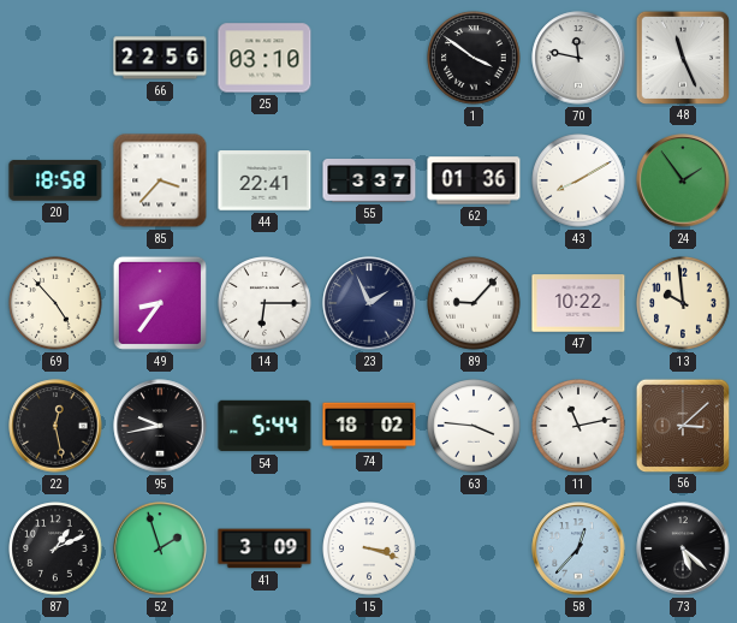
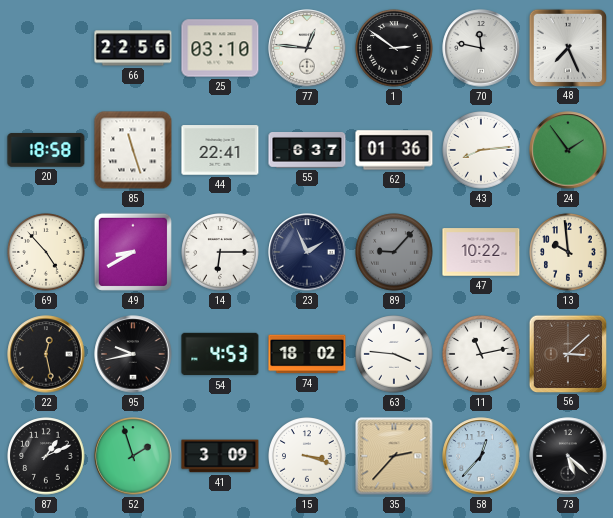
77: none -> 12:46 (307, 48)
1: 3:51 -> 2:51 (394, 48)
48: 11:26 -> 7:26 (567, 47)
85: 3:37 -> 11:27 (133, 150)
55: 3:37 -> 6:37 (307, 151)
43: 8:10 -> 8:14 (481, 150)
49: 8:36 -> 8:40 (133, 252)
89 dial: white -> grey (394, 252)
54: 5:44 -> 4:53 (220, 354)
35: none -> 2:37 (394, 456)
